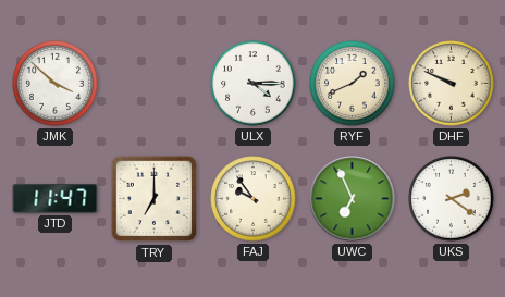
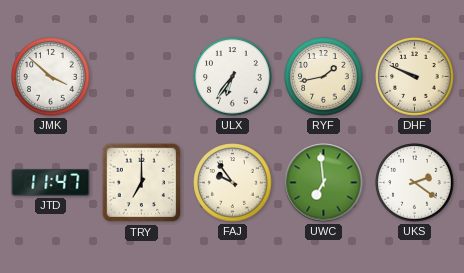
ULX: 4:15 -> 6:36 (233, 77)
RYF: 1:41 -> 1:43 (324, 77)
UWC: 6:56 -> 6:59 (324, 183)
